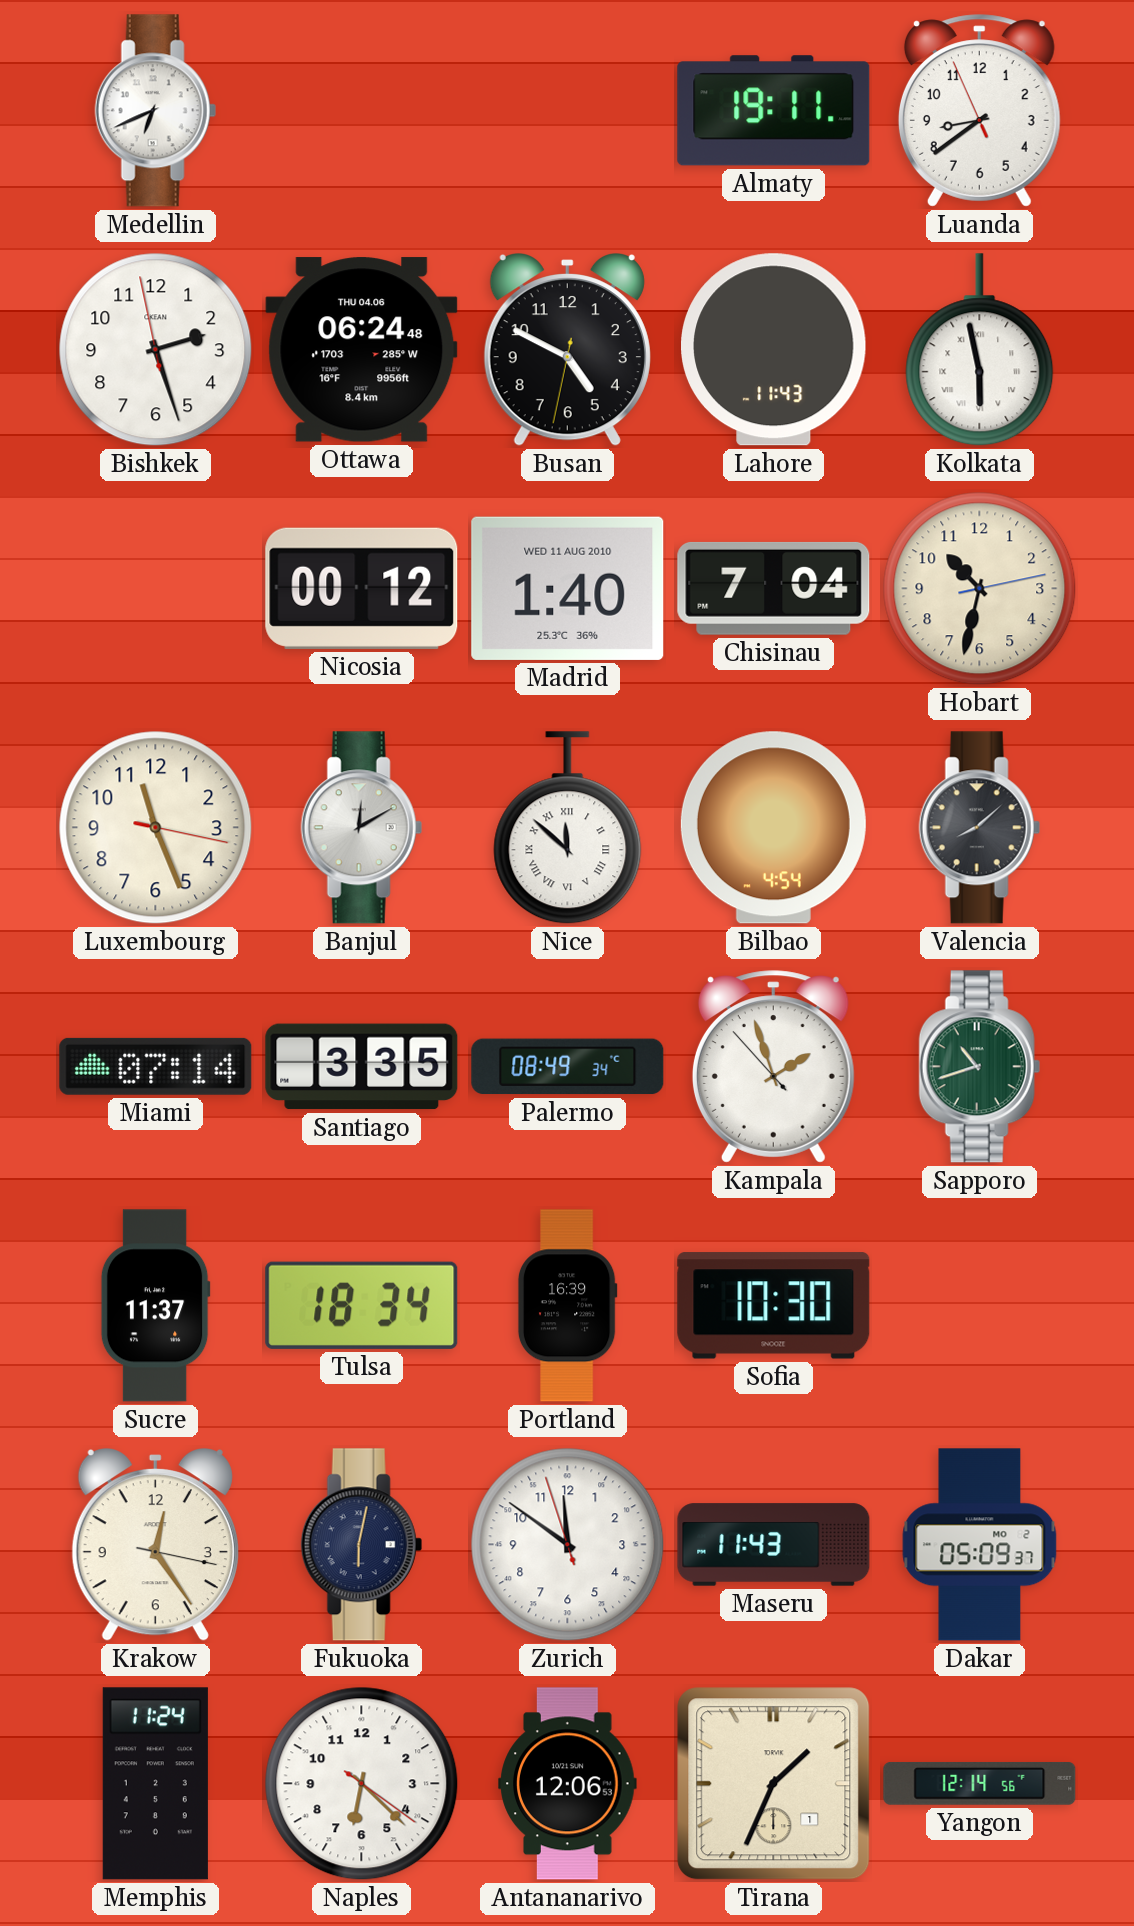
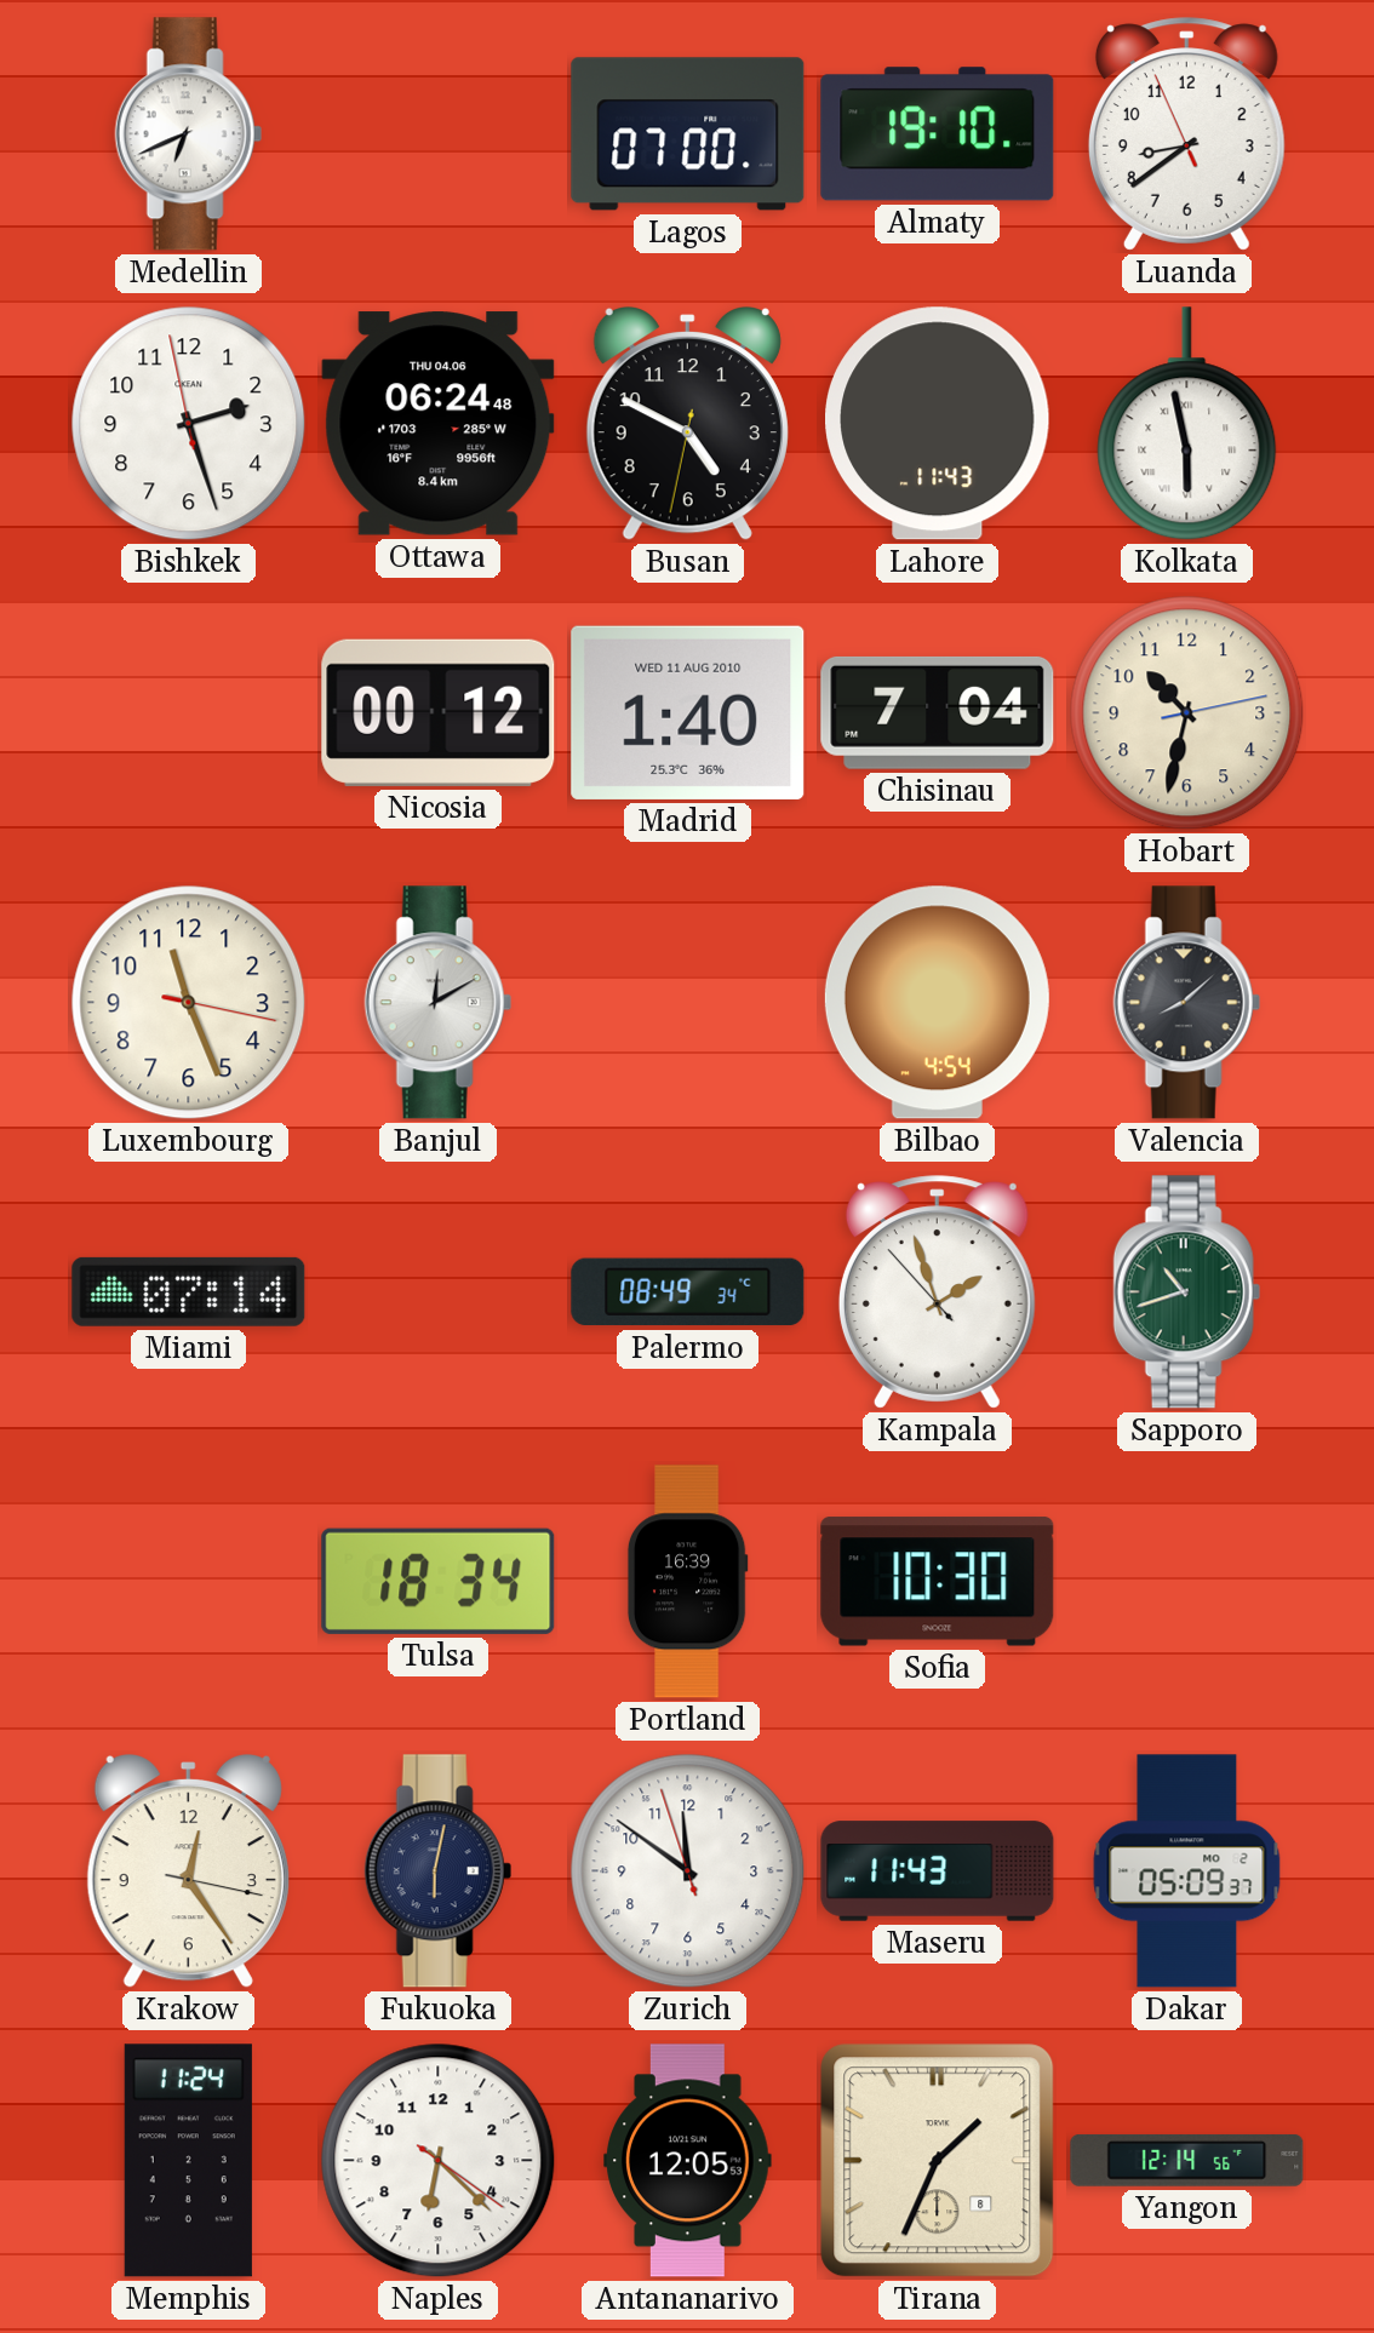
Lagos: none -> 07:00 (688, 134)
Almaty: 19:11 -> 19:10 (938, 134)
Nice: 11:52 -> none (568, 828)
Santiago: 3:35 -> none (362, 1067)
Sucre: 11:37 -> none (155, 1306)
Antananarivo: 12:06 -> 12:05 (688, 2161)
Tirana date: 1 -> 8 (938, 2161)
